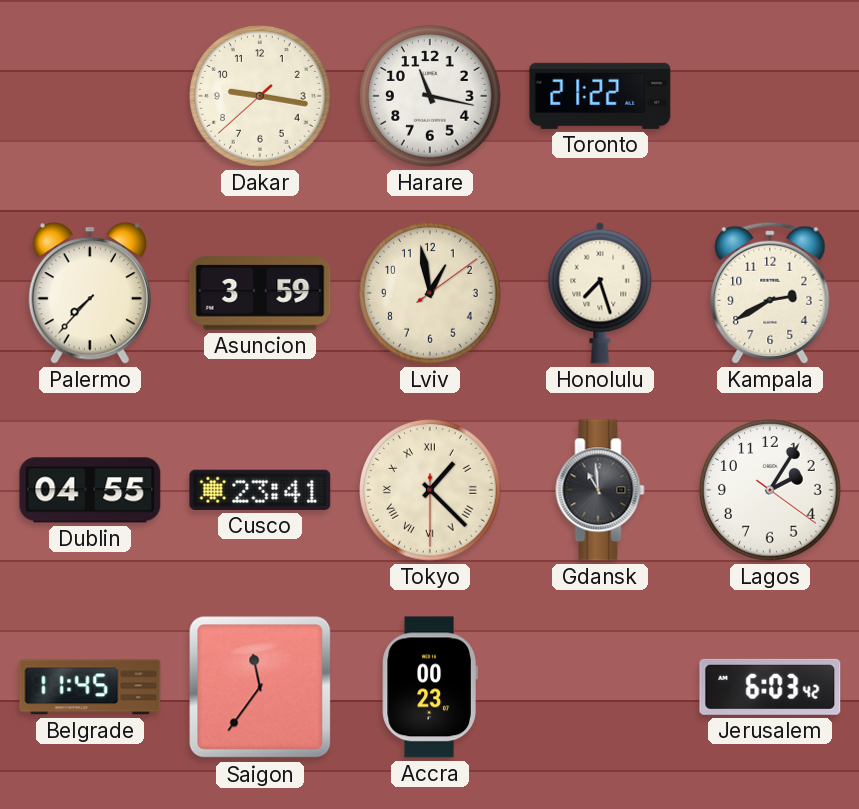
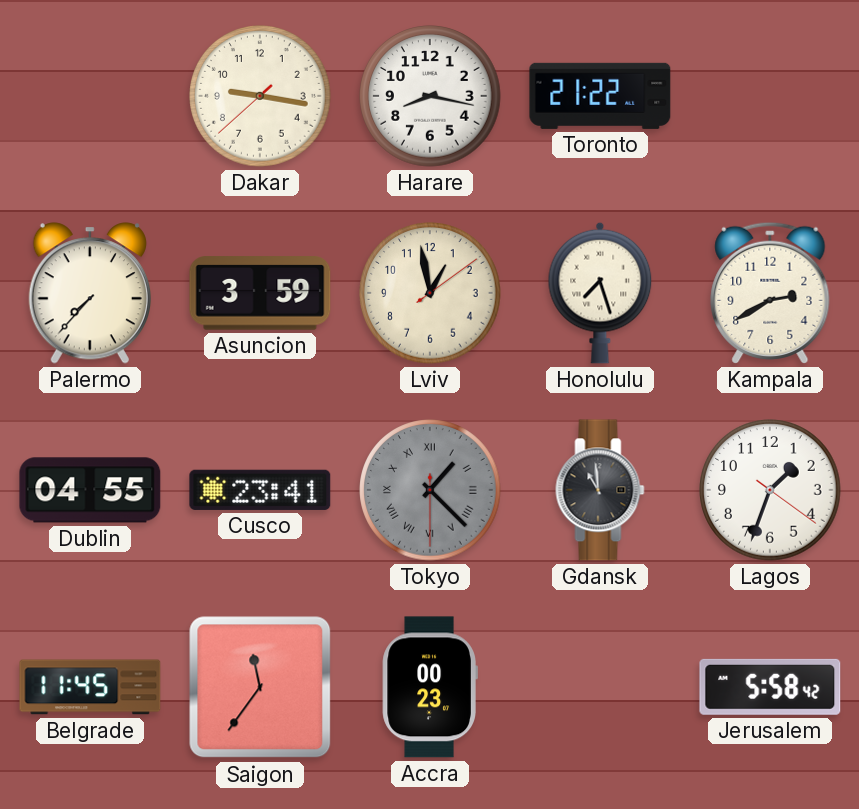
Harare: 11:17 -> 8:17 (430, 96)
Tokyo dial: cream -> grey (430, 490)
Lagos: 2:05 -> 1:33 (770, 490)
Jerusalem: 6:03 -> 5:58 (770, 687)
